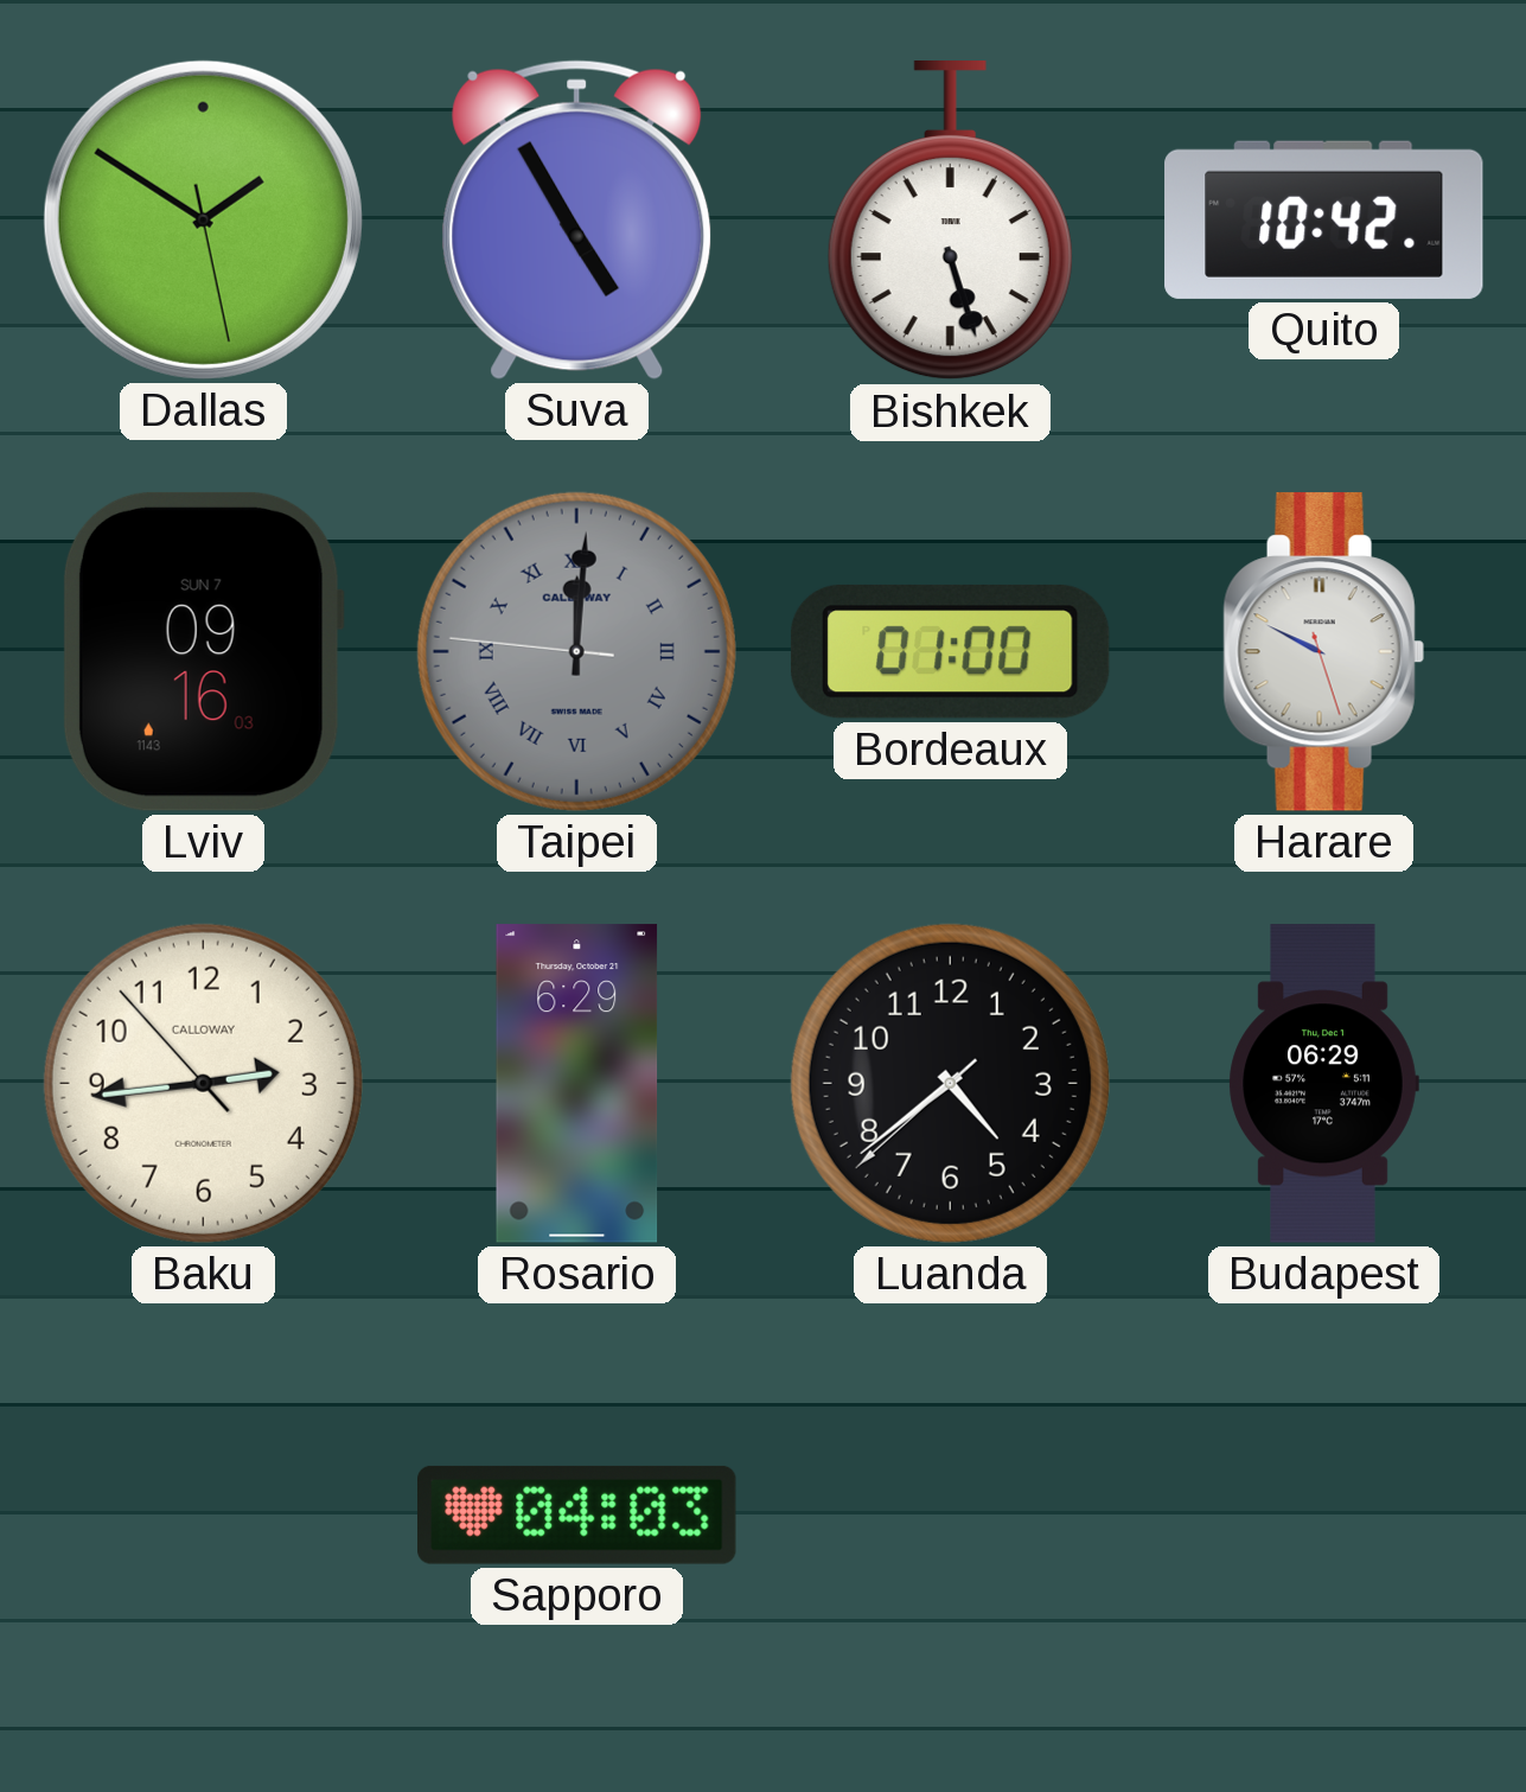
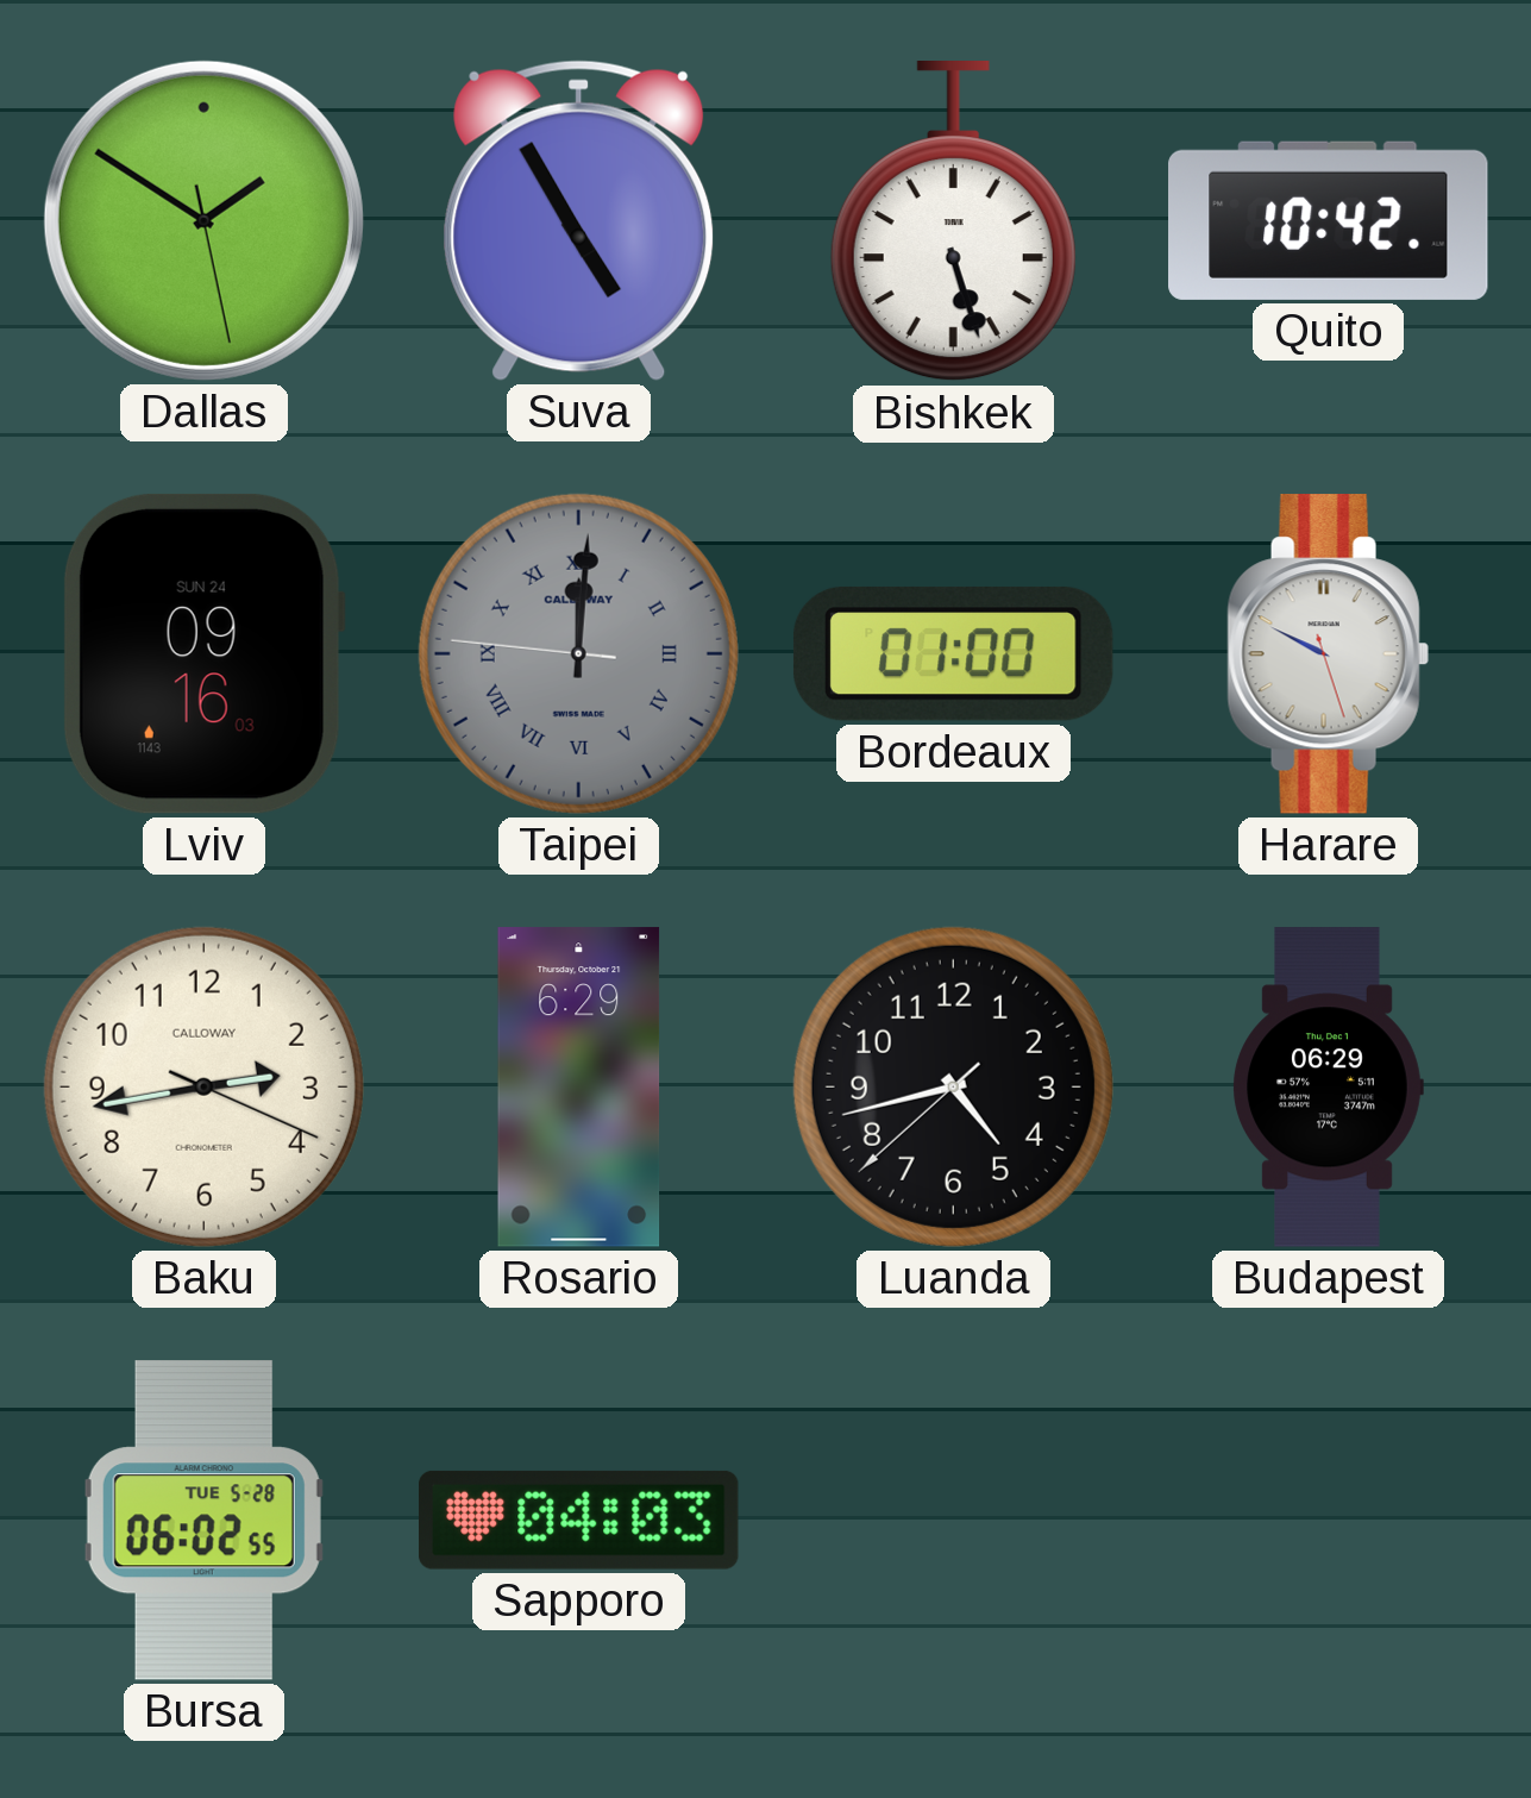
Lviv date: SUN 7 -> SUN 24 (203, 653)
Baku: 2:43:53 -> 2:43:19 (203, 1086)
Luanda: 4:38 -> 4:42 (953, 1086)
Bursa: none -> 06:02 (203, 1521)
